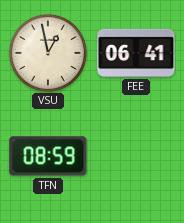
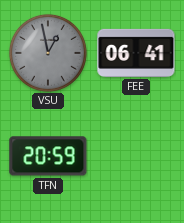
VSU dial: cream -> grey (48, 53)
TFN: 08:59 -> 20:59 (48, 156)
